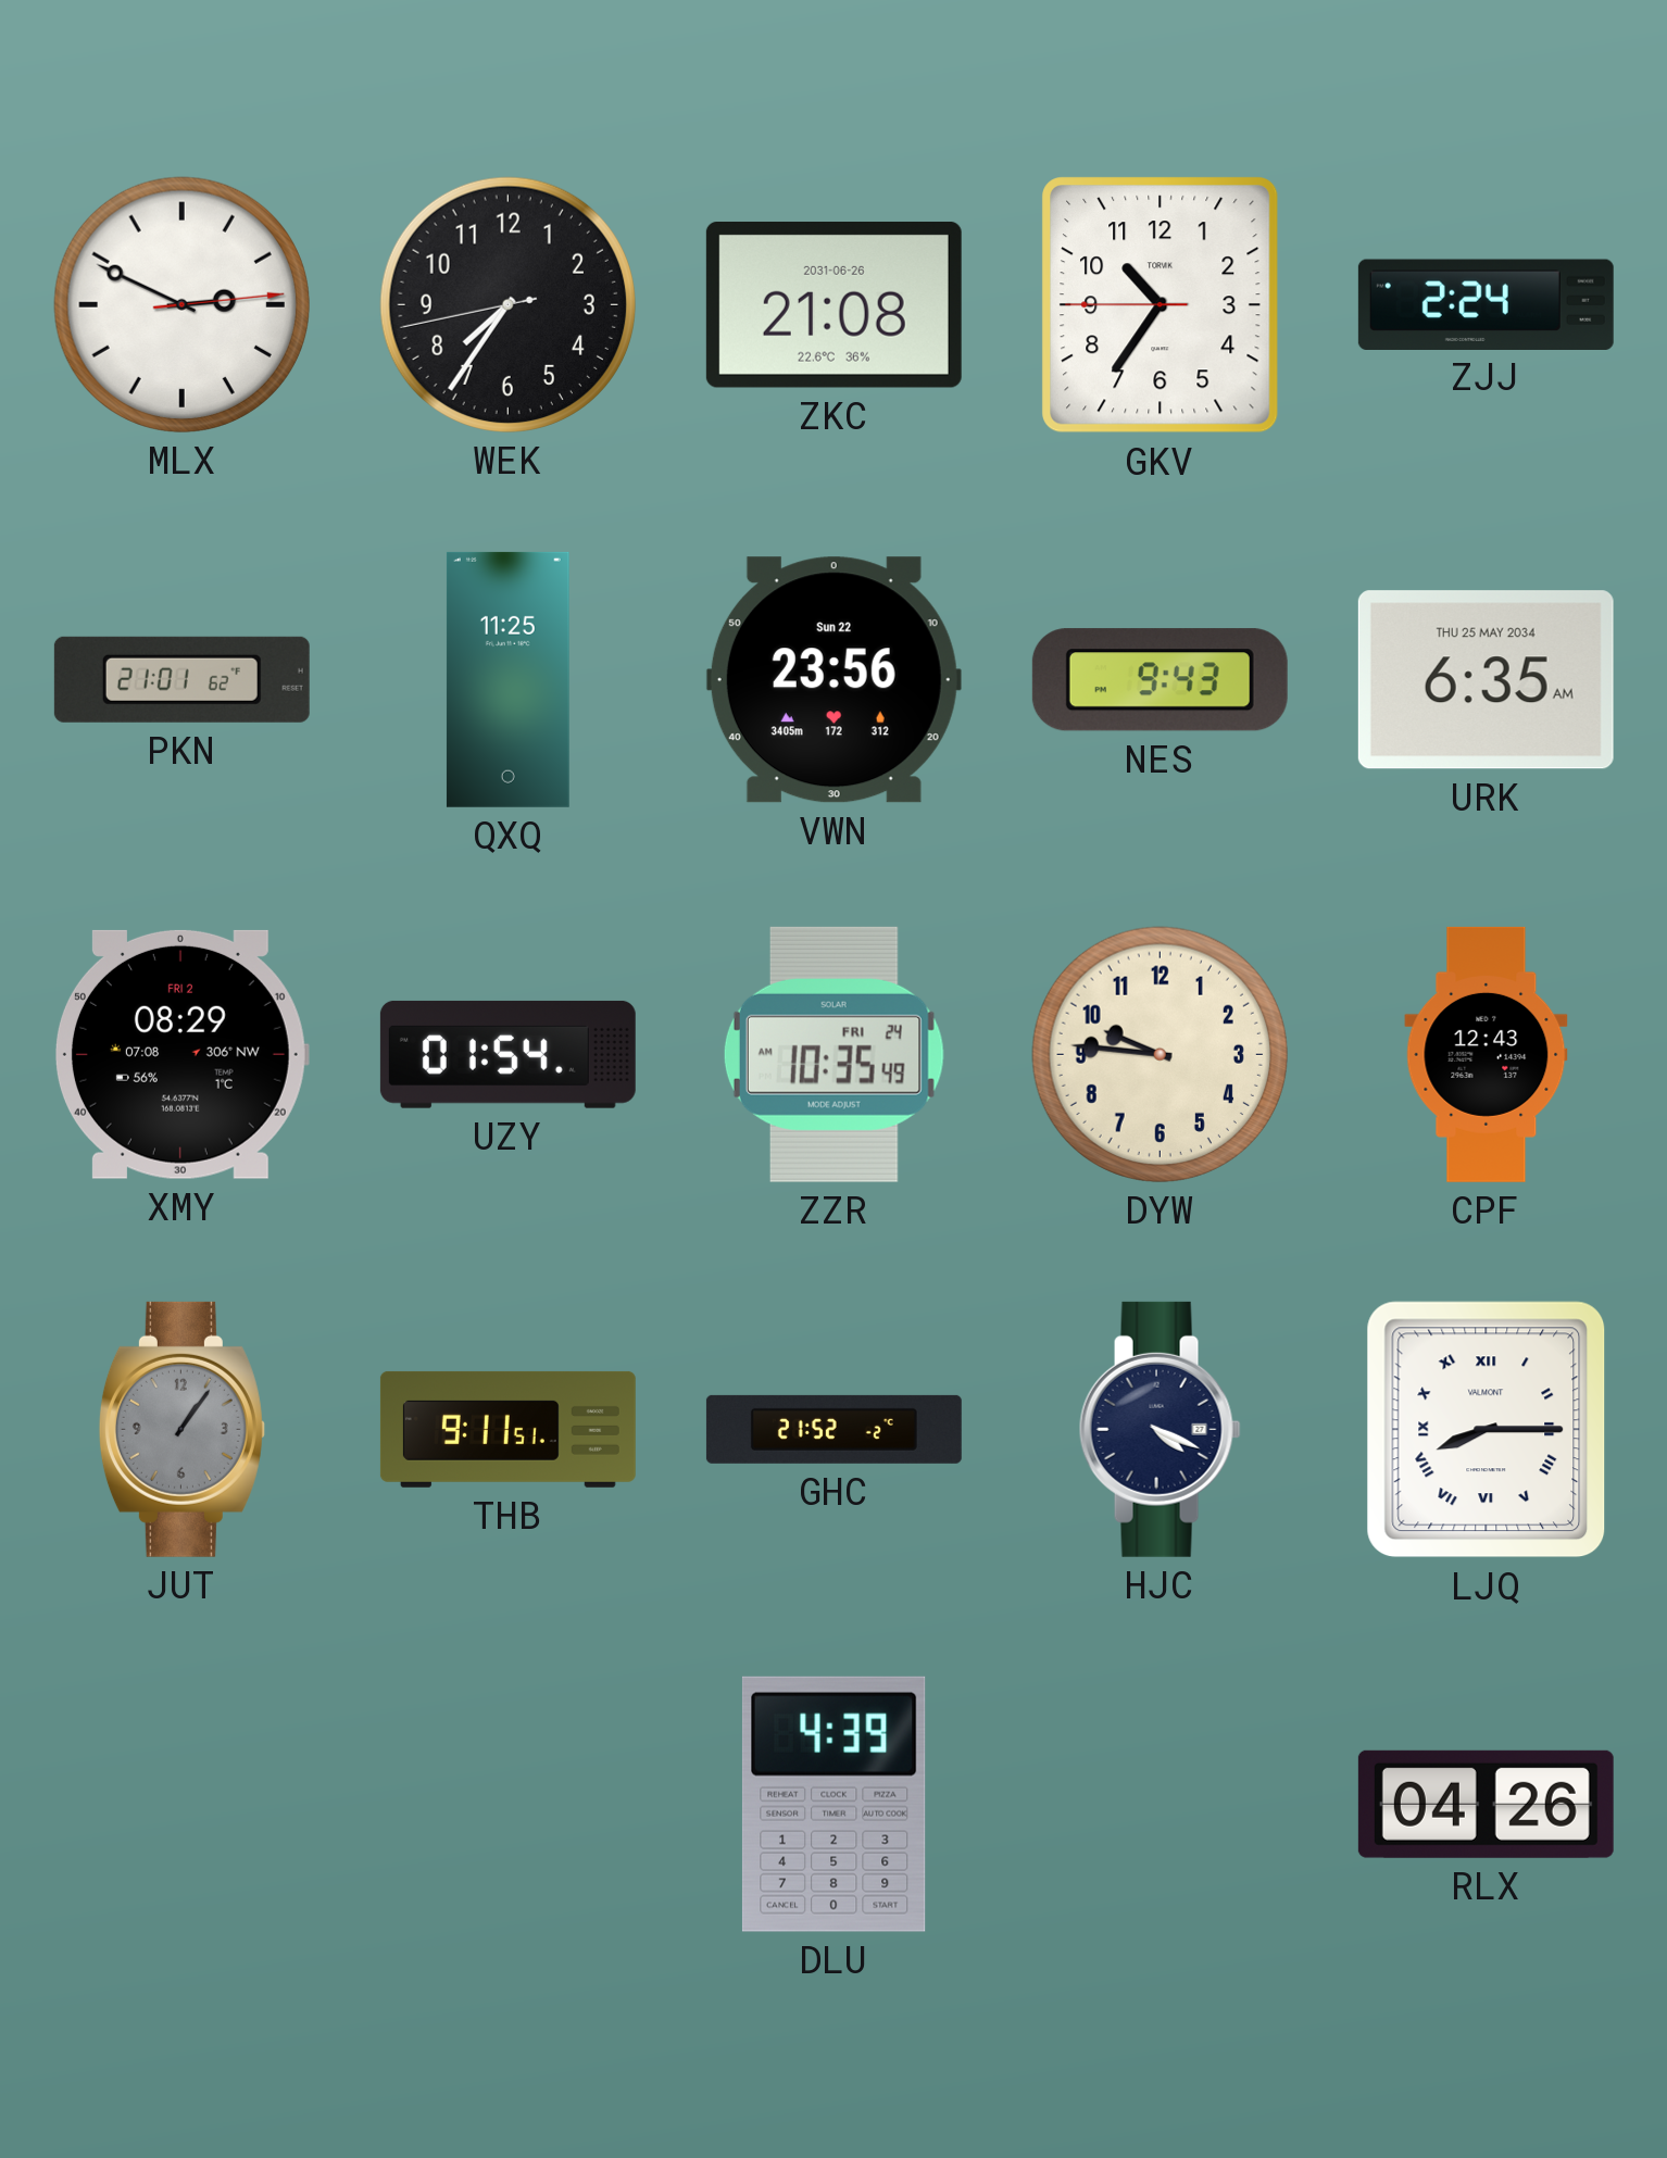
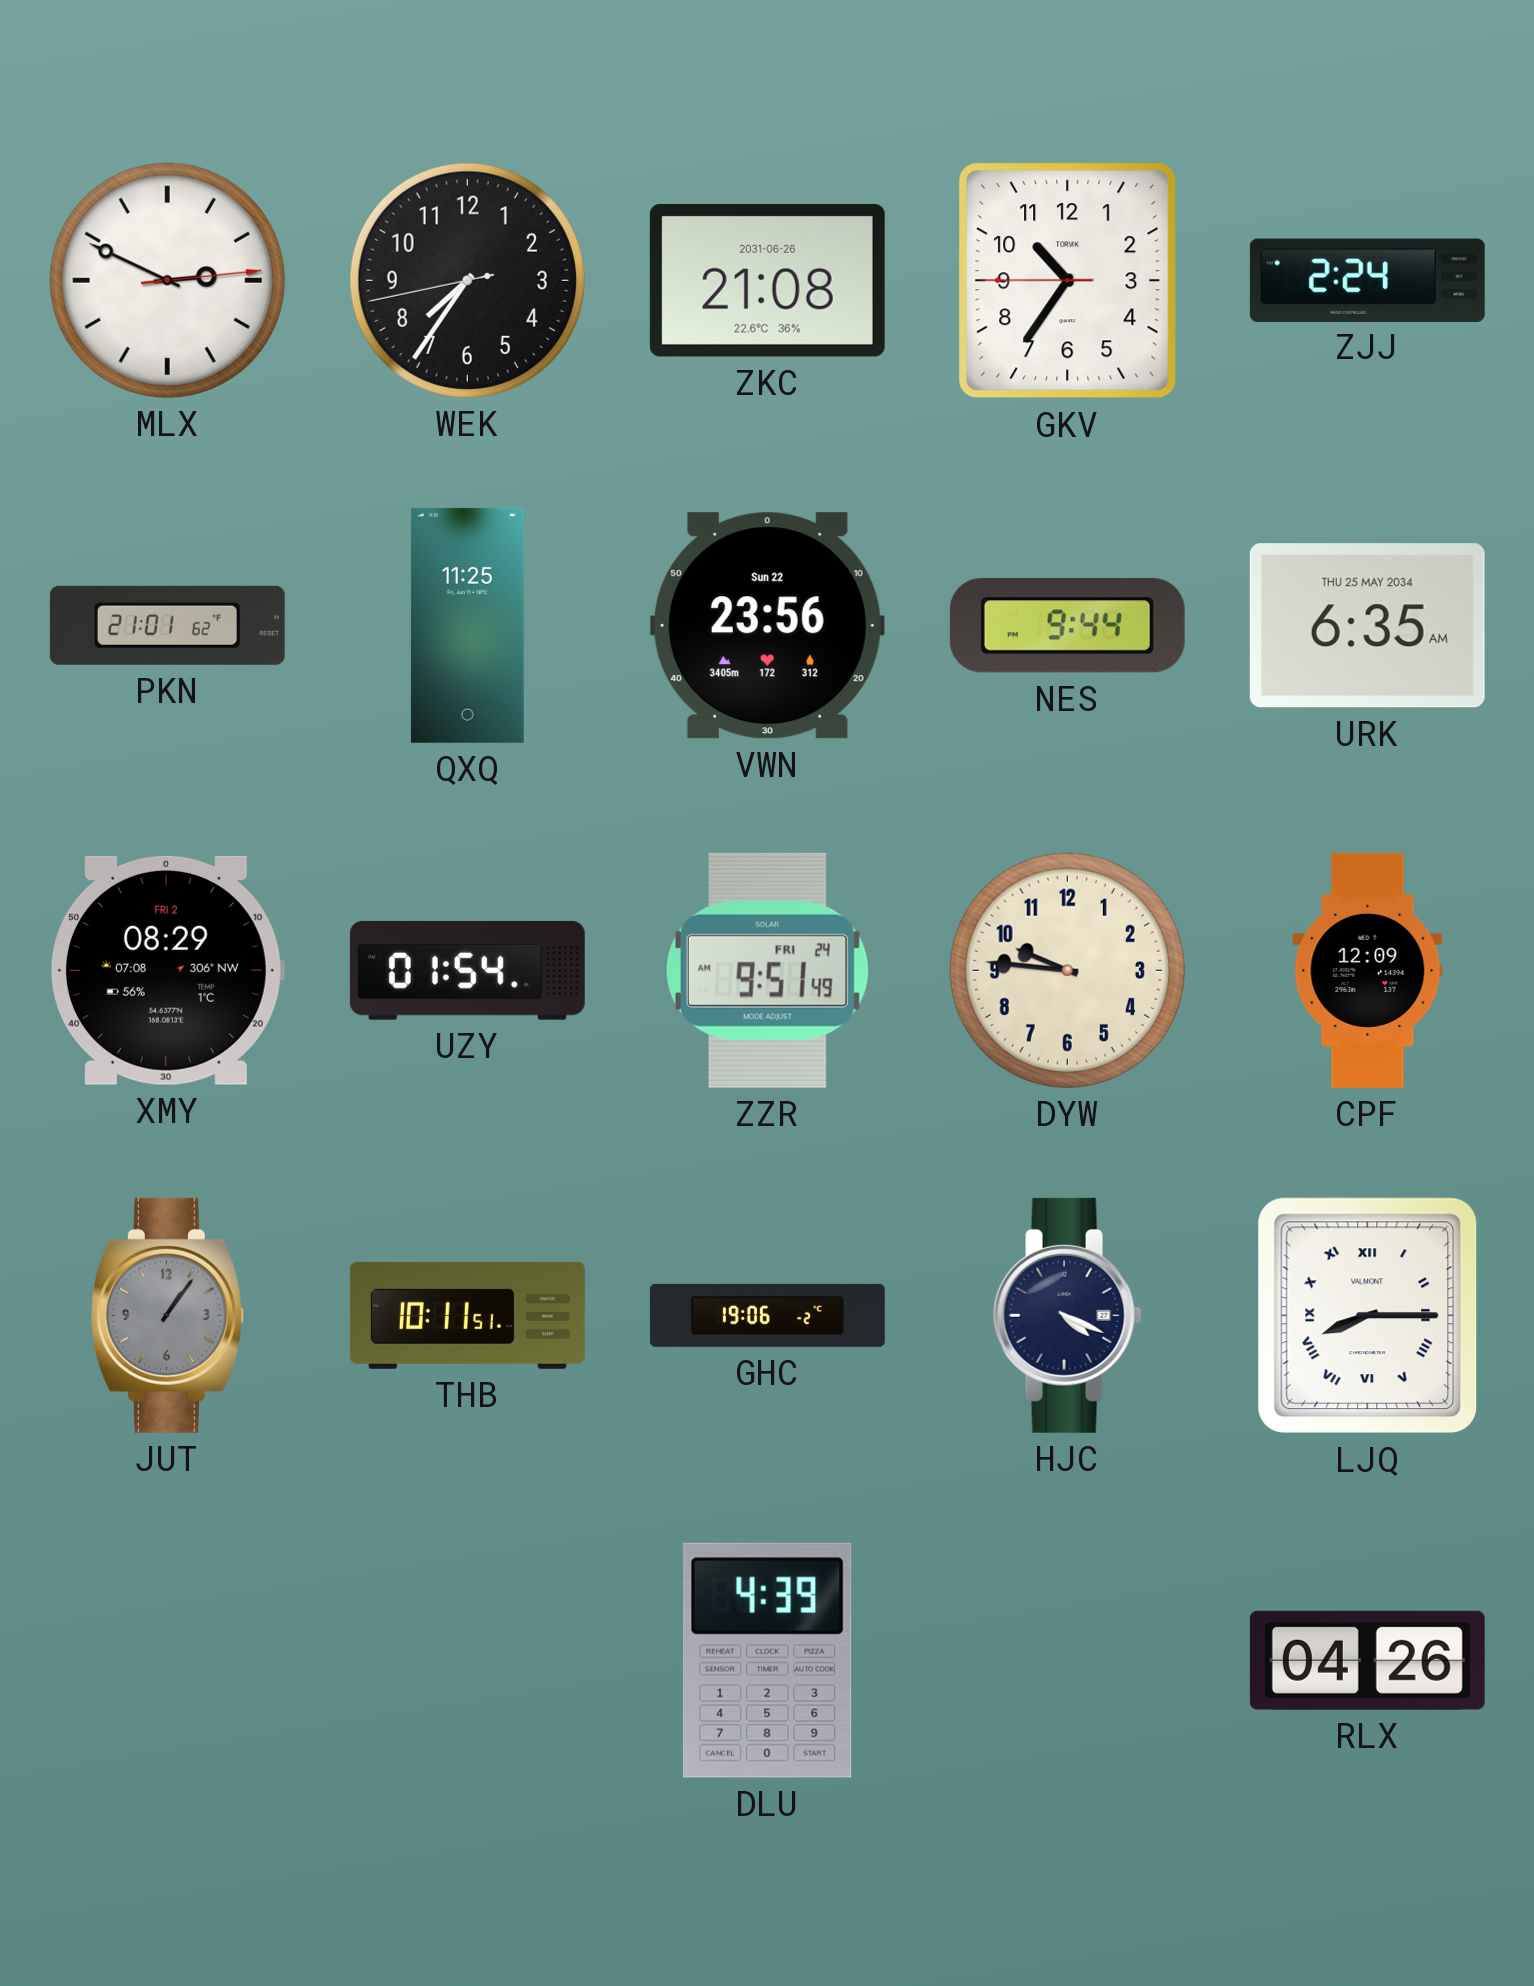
NES: 9:43 -> 9:44 (1067, 626)
ZZR: 10:35 -> 9:51 (767, 970)
CPF: 12:43 -> 12:09 (1368, 970)
THB: 9:11 -> 10:11 (467, 1315)
GHC: 21:52 -> 19:06 (767, 1315)
